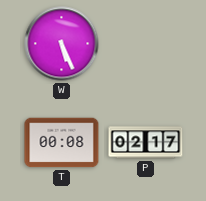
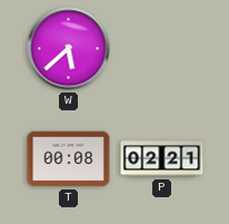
W: 5:26 -> 5:38 (69, 49)
P: 02:17 -> 02:21 (162, 159)
